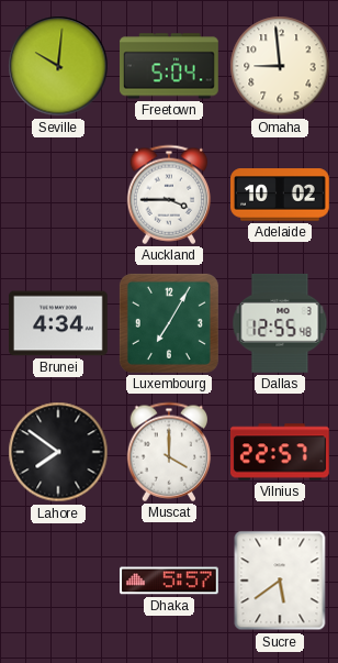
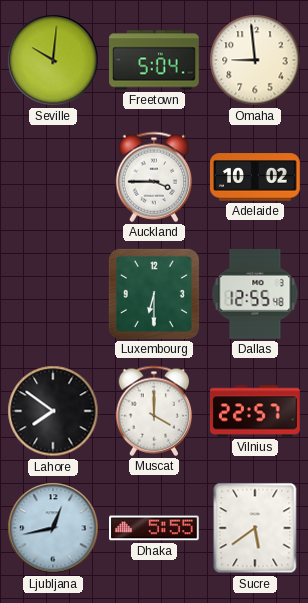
Brunei: 4:34 -> none (59, 323)
Luxembourg: 7:05 -> 6:30 (154, 294)
Ljubljana: none -> 12:43 (53, 528)
Dhaka: 5:57 -> 5:55 (155, 528)
